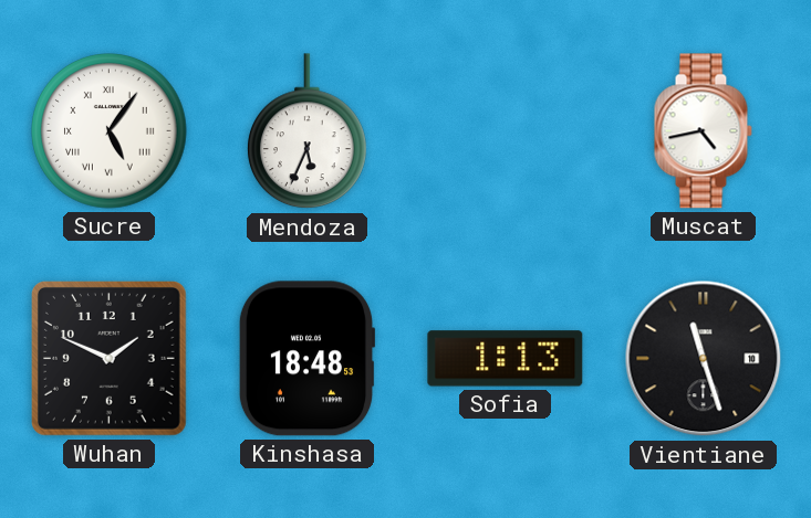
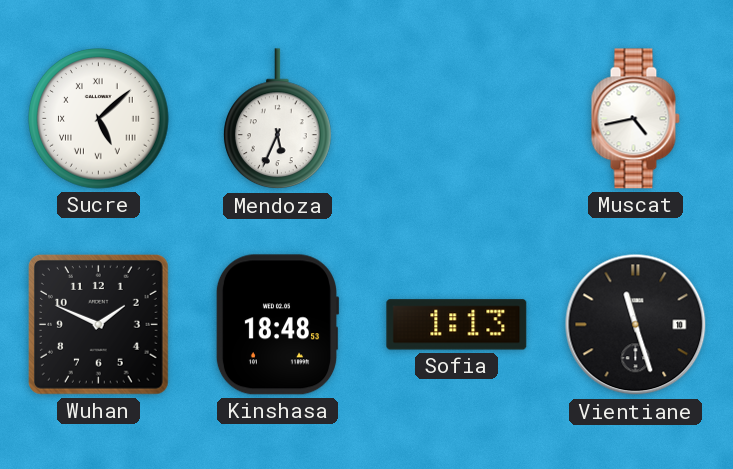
Sucre: 5:06 -> 5:08 (99, 119)
